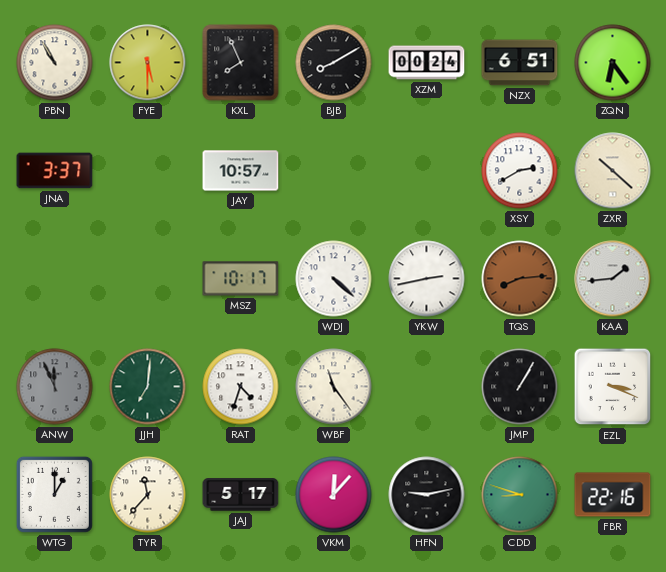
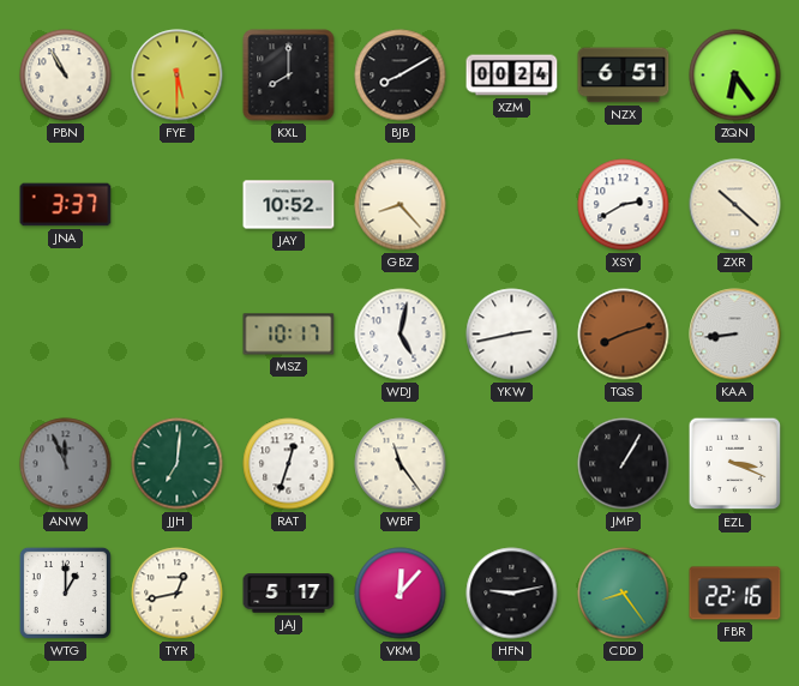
KXL: 7:56 -> 8:00 (289, 76)
JAY: 10:57 -> 10:52 (289, 205)
GBZ: none -> 8:23 (401, 205)
WDJ: 4:22 -> 5:02 (401, 335)
TQS: 8:14 -> 8:12 (624, 335)
KAA: 1:44 -> 8:44 (735, 335)
RAT: 4:33 -> 12:33 (289, 464)
TYR: 11:37 -> 12:43 (178, 594)
CDD: 8:48 -> 8:24 (624, 594)
